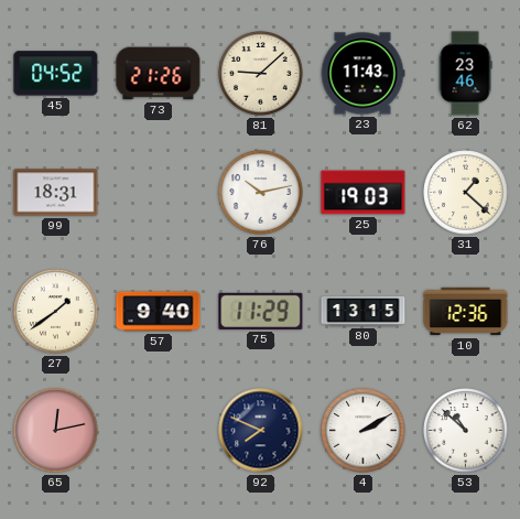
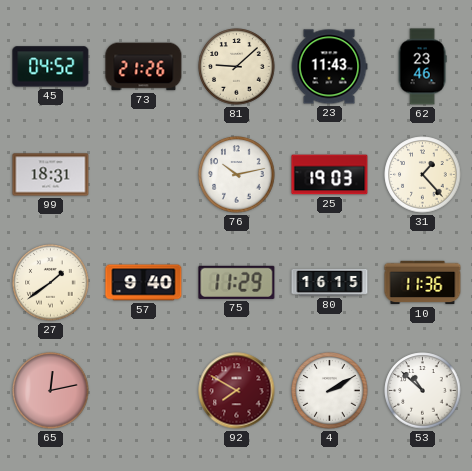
31: 1:22 -> 1:23 (423, 175)
80: 13:15 -> 16:15 (330, 282)
10: 12:36 -> 11:36 (423, 283)
92: 7:49 -> 7:50 (237, 391)
92 dial: navy -> burgundy (237, 391)
